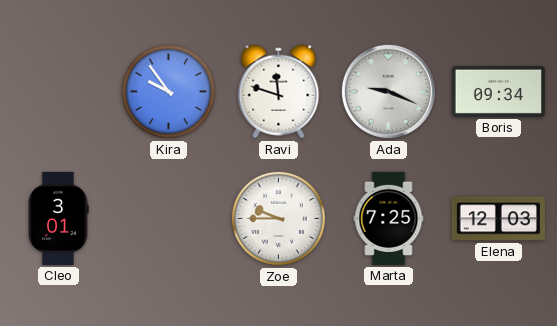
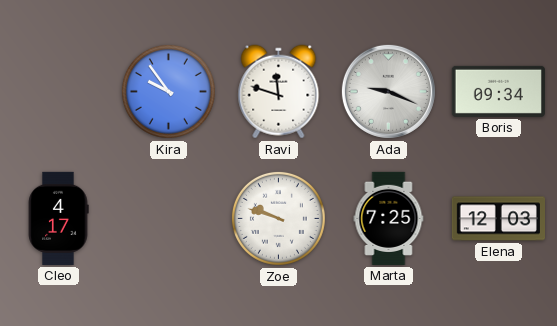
Cleo: 3:01 -> 4:17 (58, 218)
Zoe: 9:45 -> 9:48 (278, 218)
